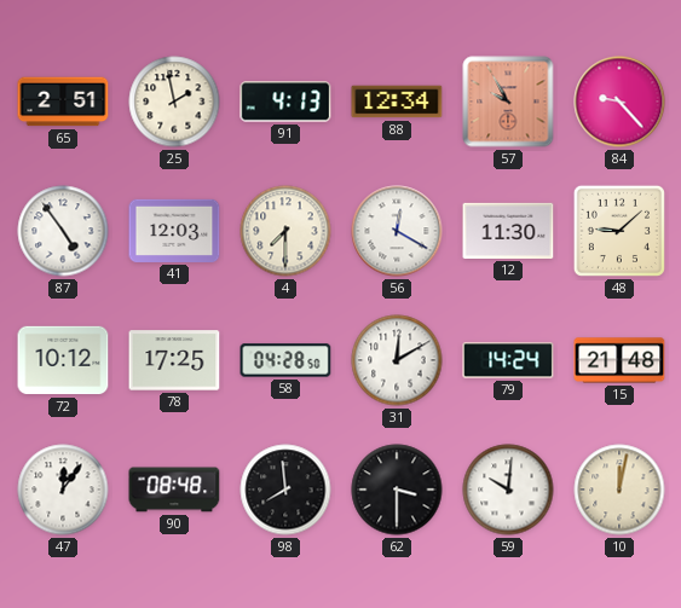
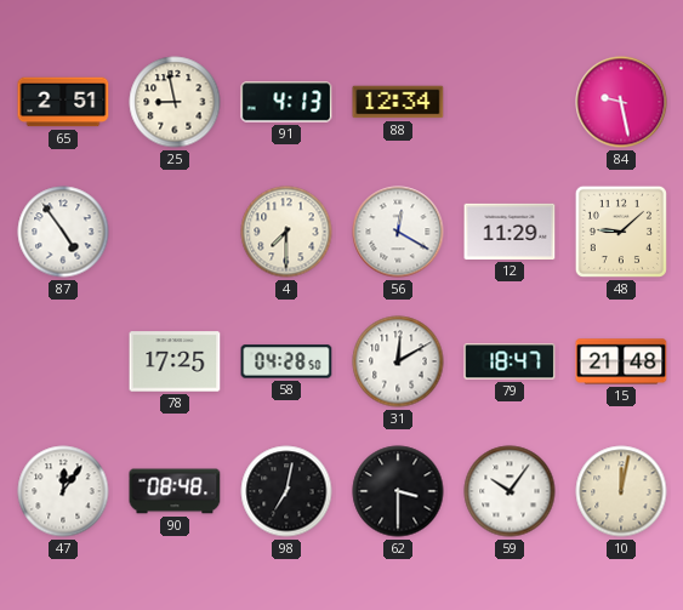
25: 1:58 -> 8:58 (175, 102)
57: 9:55 -> none (508, 102)
84: 9:23 -> 9:28 (621, 102)
41: 12:03 -> none (174, 231)
12: 11:30 -> 11:29 (510, 232)
72: 10:12 -> none (63, 360)
79: 14:24 -> 18:47 (510, 361)
98: 7:59 -> 7:02 (286, 491)
59: 10:01 -> 10:06 (510, 491)
